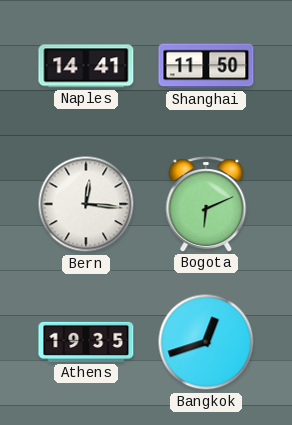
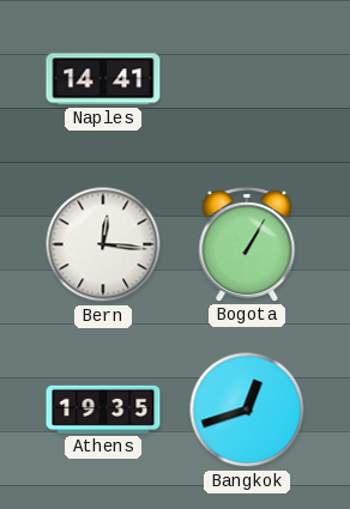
Shanghai: 11:50 -> none (206, 66)
Bogota: 6:11 -> 1:05 (247, 244)
